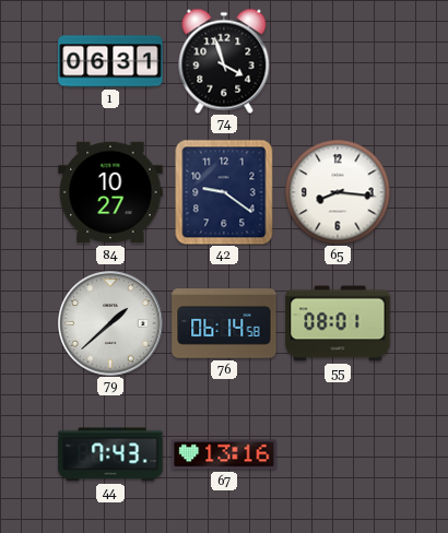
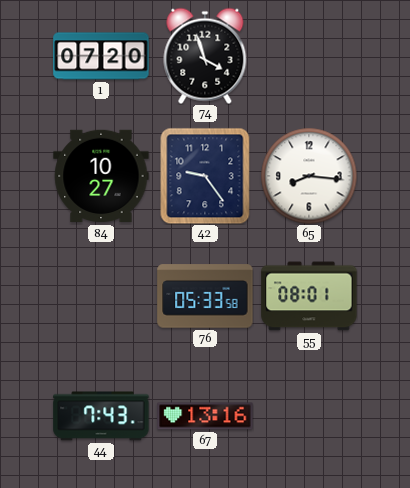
1: 06:31 -> 07:20 (101, 56)
42: 9:21 -> 9:24 (205, 176)
79: 1:38 -> none (110, 323)
76: 06:14 -> 05:33 (205, 296)
